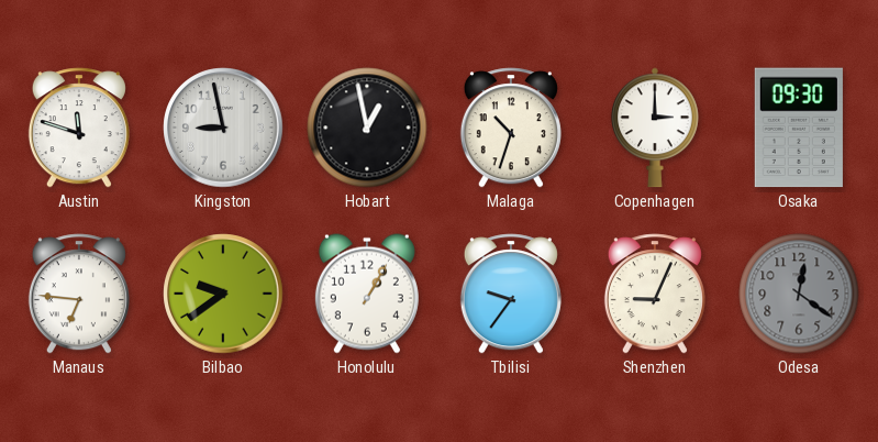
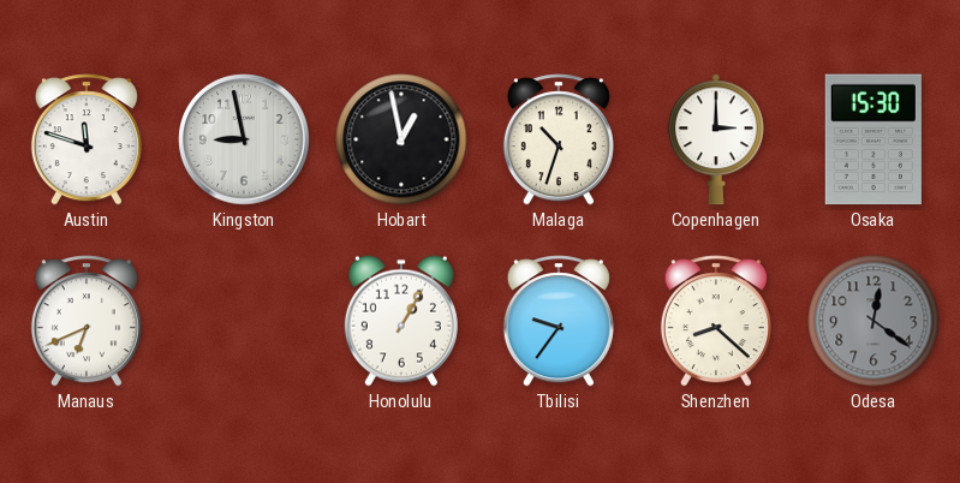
Osaka: 09:30 -> 15:30 (873, 139)
Manaus: 6:46 -> 6:41 (87, 321)
Bilbao: 9:39 -> none (223, 294)
Shenzhen: 9:04 -> 8:22 (716, 321)
